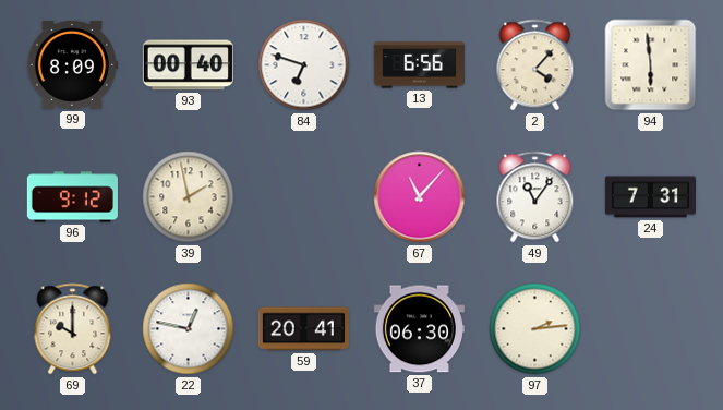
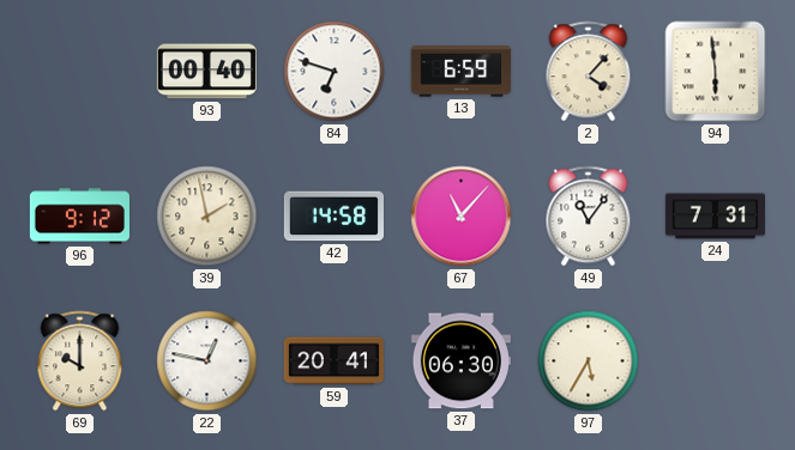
99: 8:09 -> none (72, 64)
13: 6:56 -> 6:59 (460, 72)
42: none -> 14:58 (333, 217)
97: 2:14 -> 5:35 (589, 361)
